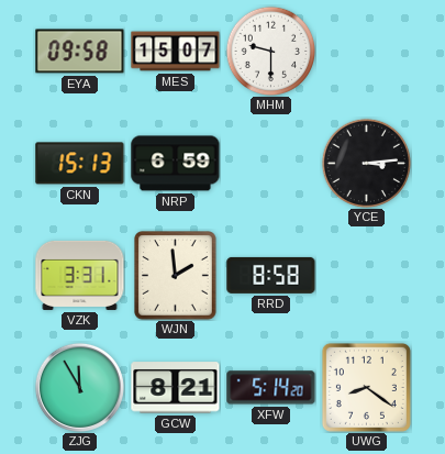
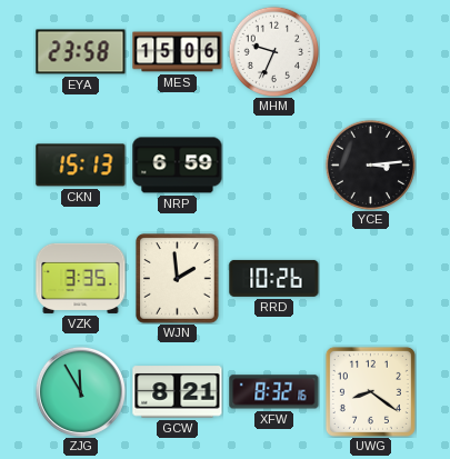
EYA: 09:58 -> 23:58 (81, 52)
MES: 15:07 -> 15:06 (178, 52)
MHM: 9:30 -> 9:34 (273, 51)
VZK: 3:31 -> 3:35 (81, 278)
RRD: 8:58 -> 10:26 (274, 278)
XFW: 5:14 -> 8:32 (274, 392)
